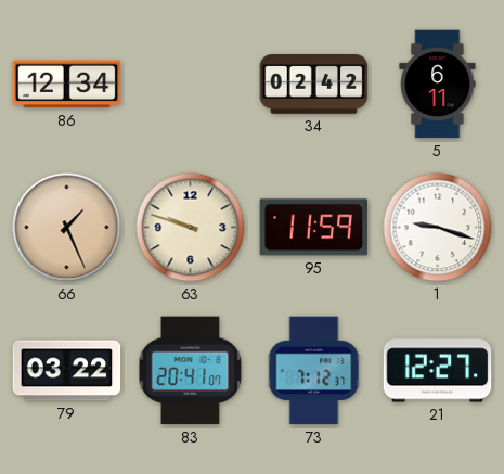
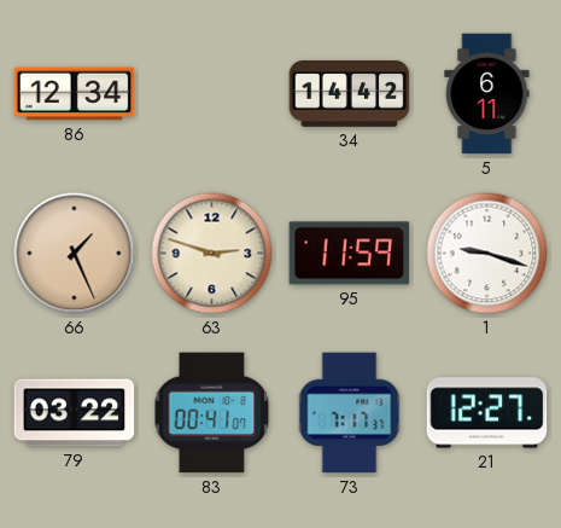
34: 02:42 -> 14:42 (350, 94)
63: 9:48 -> 2:48 (212, 254)
83: 20:41 -> 00:41 (212, 413)
73: 7:12 -> 7:17 (350, 413)
